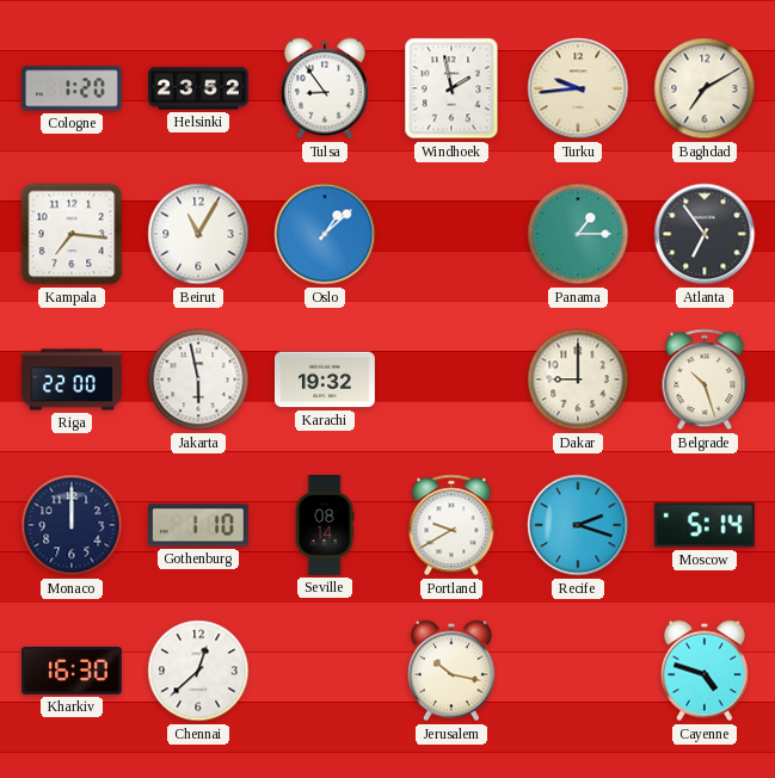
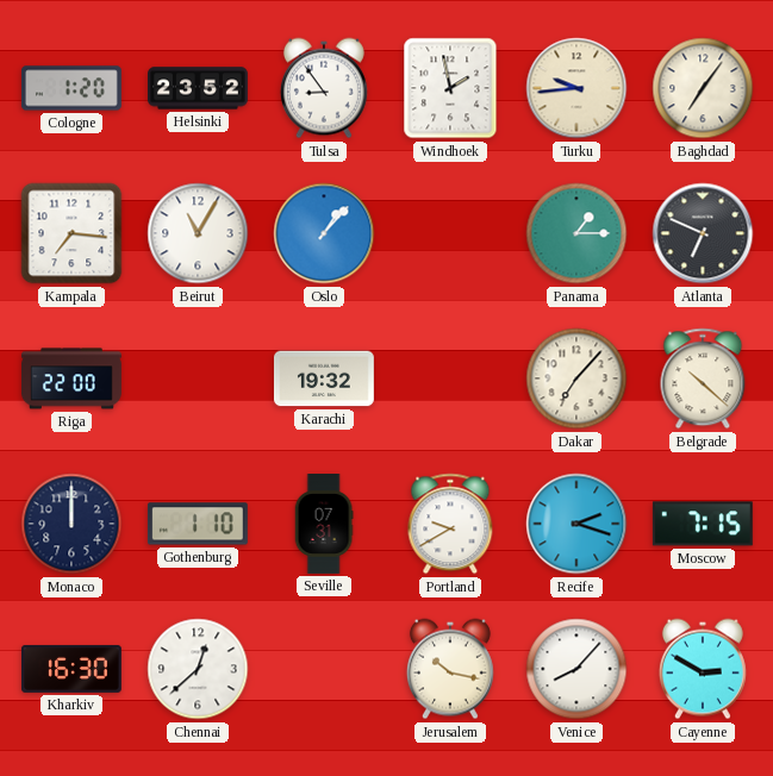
Baghdad: 7:10 -> 7:06 (703, 88)
Oslo: 1:08 -> 1:07 (324, 233)
Atlanta: 6:54 -> 6:49 (703, 233)
Jakarta: 5:58 -> none (198, 379)
Dakar: 9:00 -> 7:07 (576, 378)
Belgrade: 10:27 -> 10:22 (703, 378)
Seville: 08:14 -> 07:31 (324, 525)
Moscow: 5:14 -> 7:15 (703, 524)
Venice: none -> 8:07 (576, 669)
Cayenne: 4:48 -> 2:50 (703, 669)
